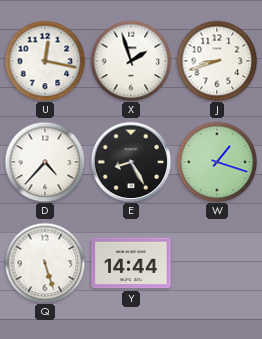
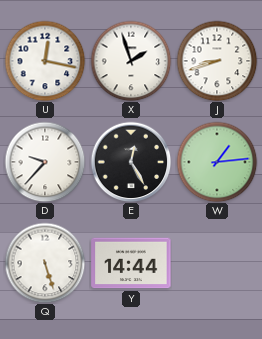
D: 4:37 -> 9:37 (45, 162)
E: 8:25 -> 12:25 (131, 162)
W: 1:18 -> 1:14 (217, 162)
